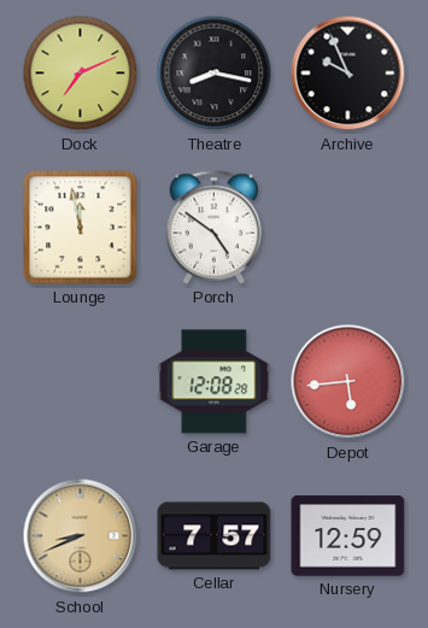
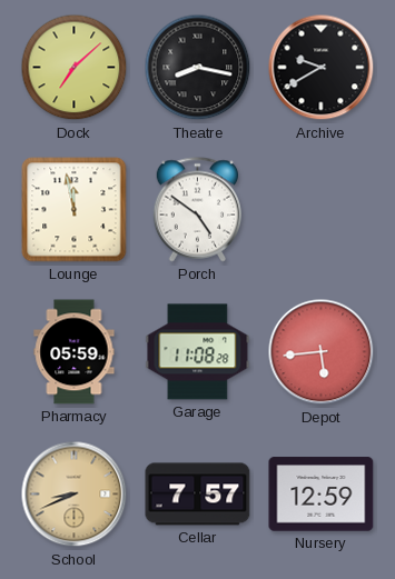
Dock: 7:11 -> 7:08 (75, 68)
Archive: 9:56 -> 9:40 (322, 68)
Pharmacy: none -> 05:59 (75, 352)
Garage: 12:08 -> 11:08 (198, 352)
